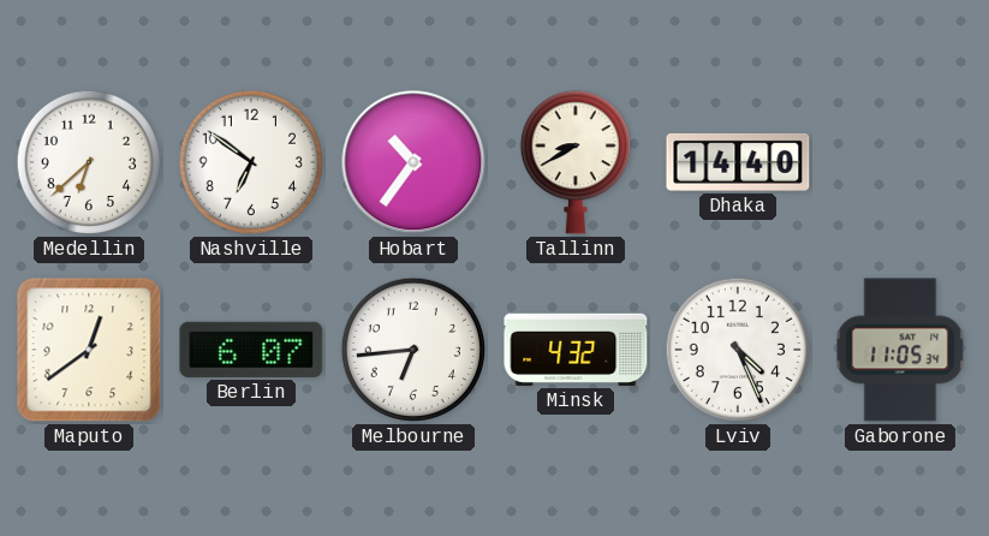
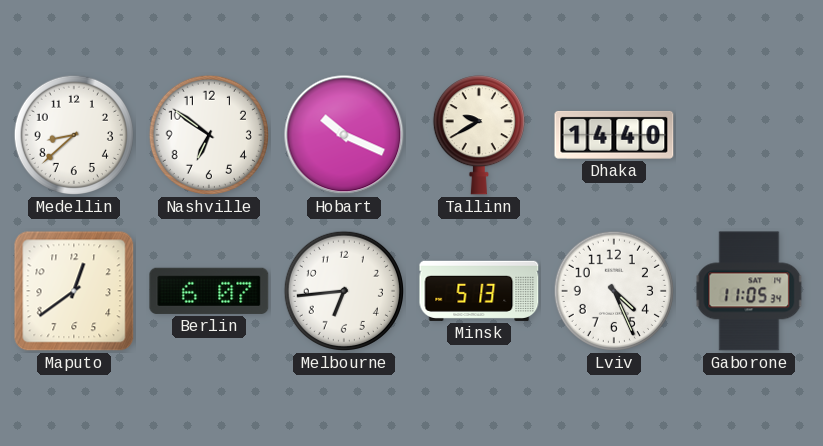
Medellin: 6:38 -> 8:38 (74, 135)
Hobart: 10:36 -> 10:19 (344, 135)
Tallinn: 8:40 -> 9:40 (479, 135)
Minsk: 4:32 -> 5:13 (479, 291)
